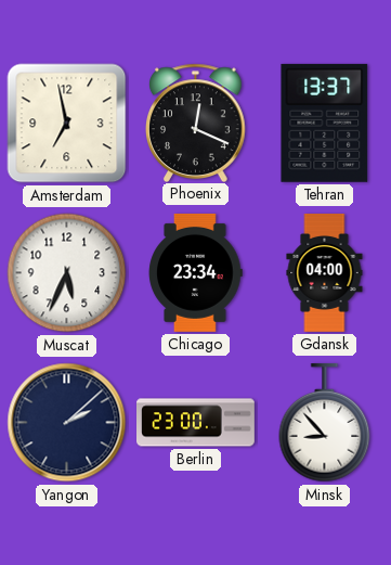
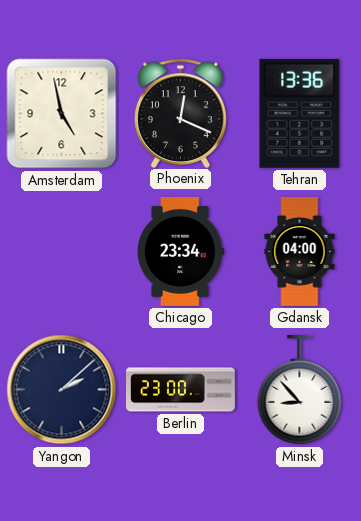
Amsterdam: 6:58 -> 4:58 (62, 114)
Tehran: 13:37 -> 13:36 (300, 113)
Muscat: 5:34 -> none (67, 273)
